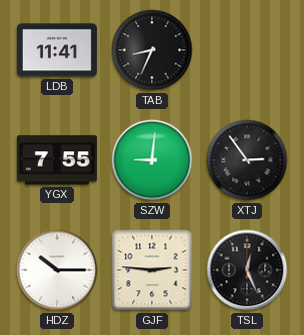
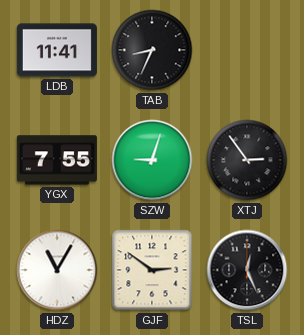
SZW: 9:01 -> 9:03 (152, 160)
HDZ: 10:15 -> 11:05 (57, 270)
GJF: 2:46 -> 2:51 (152, 270)
